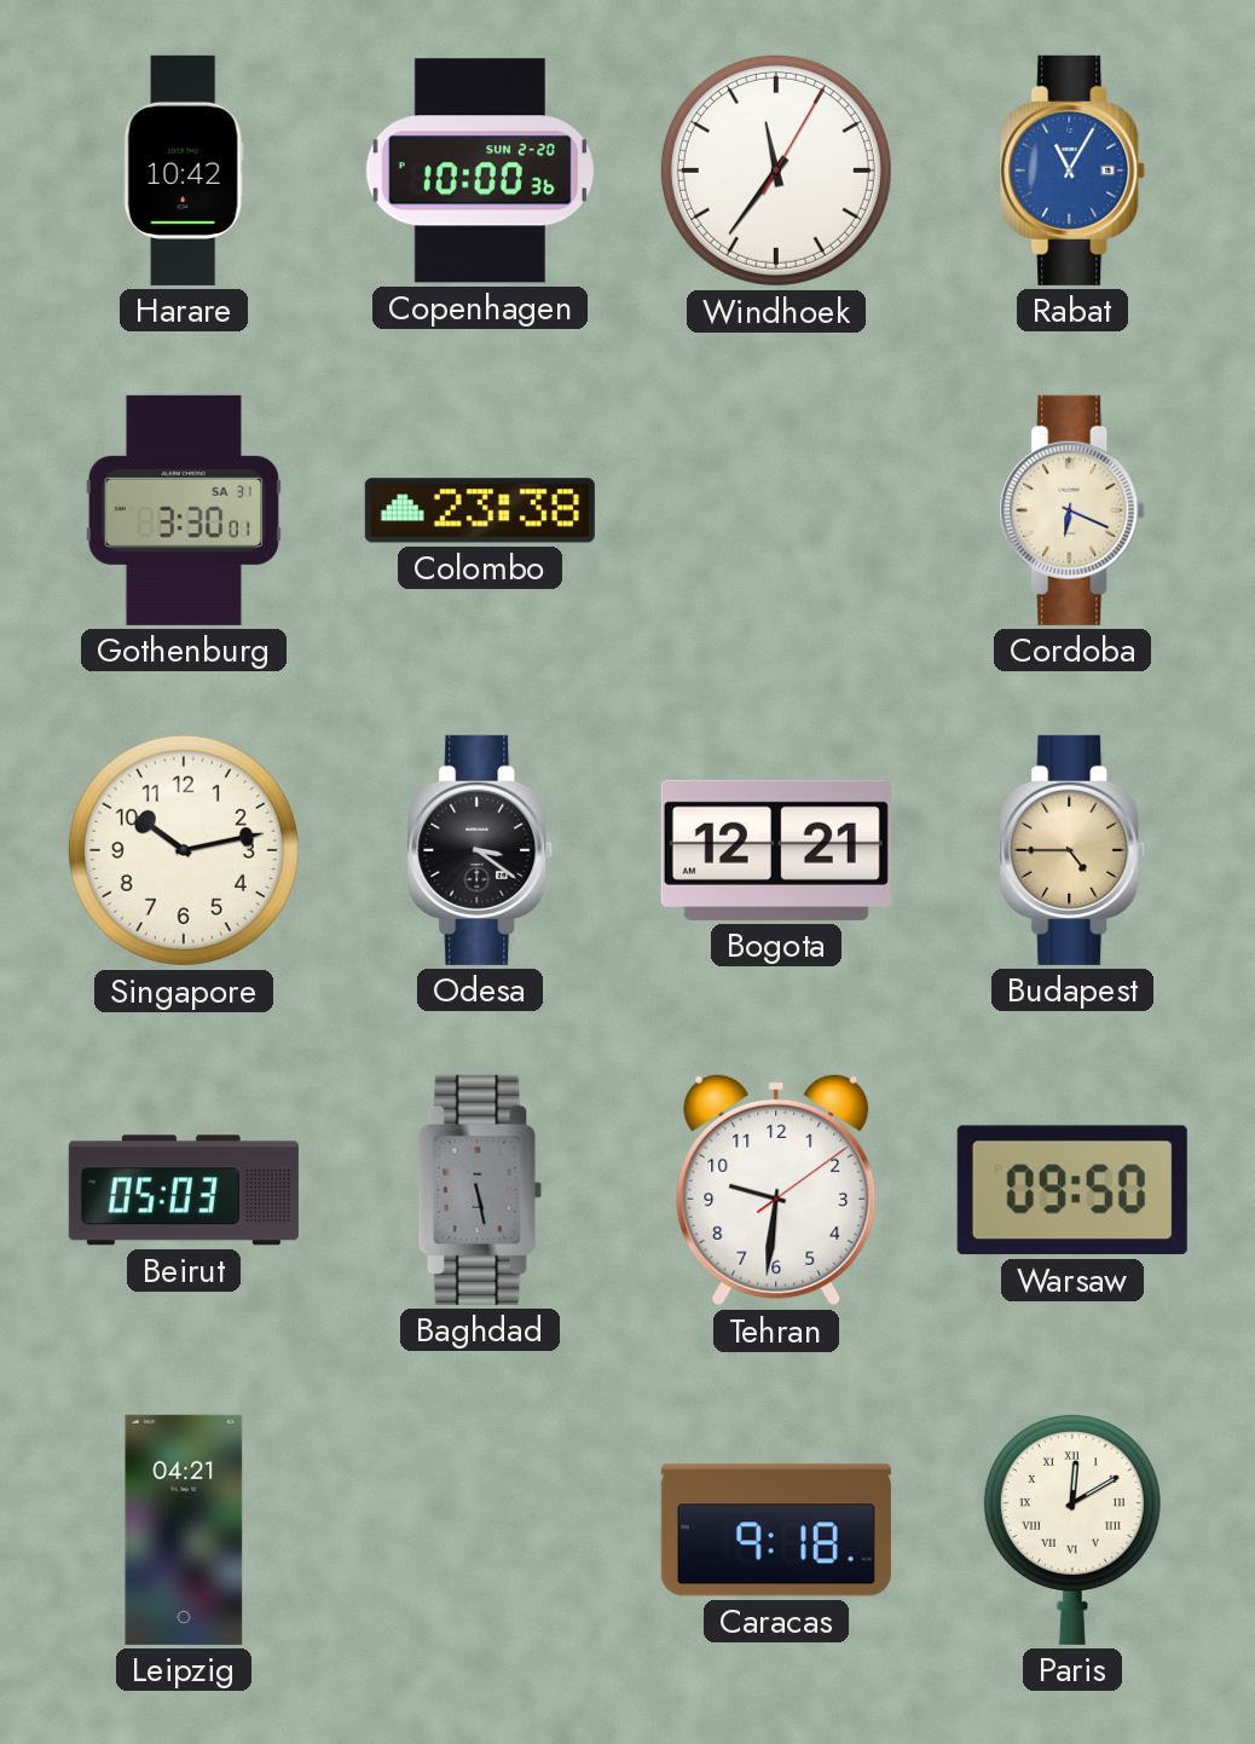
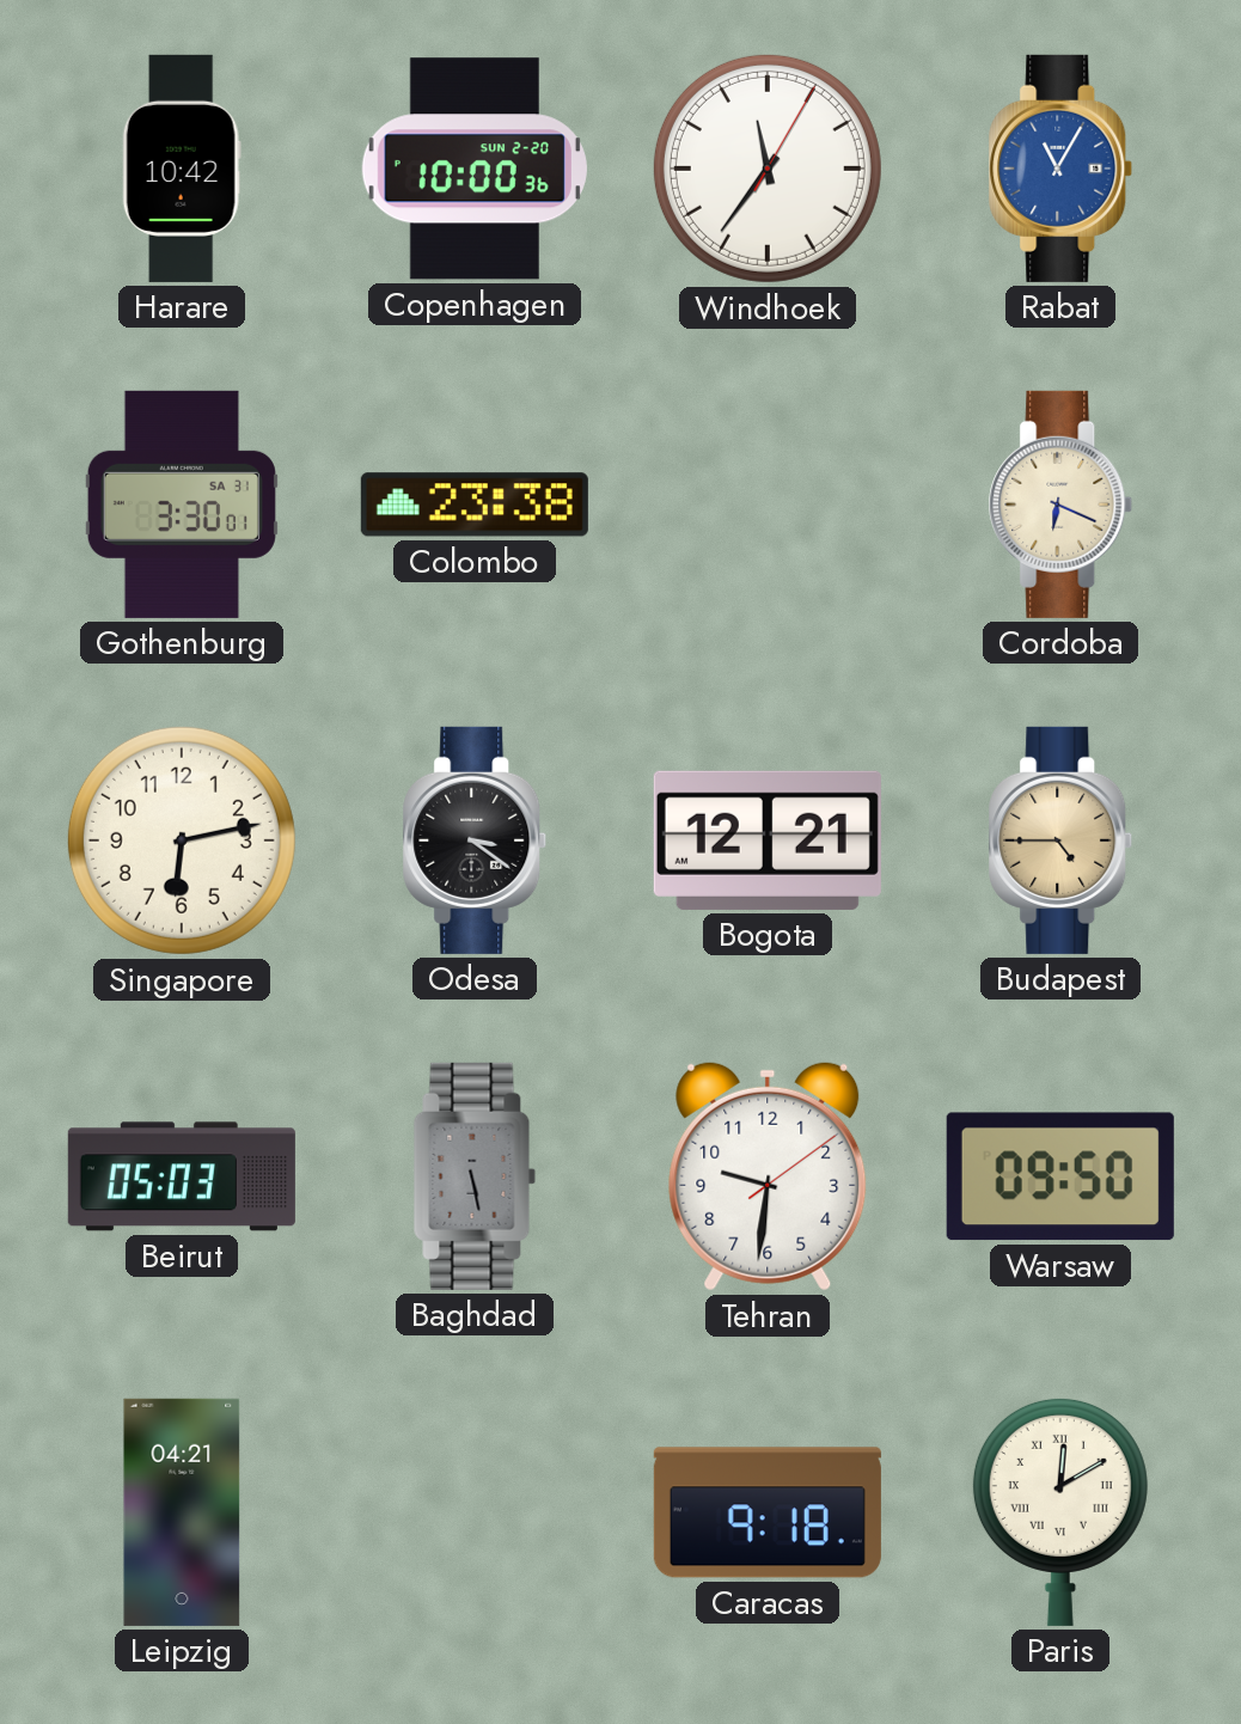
Singapore: 10:13 -> 6:13 (182, 840)
